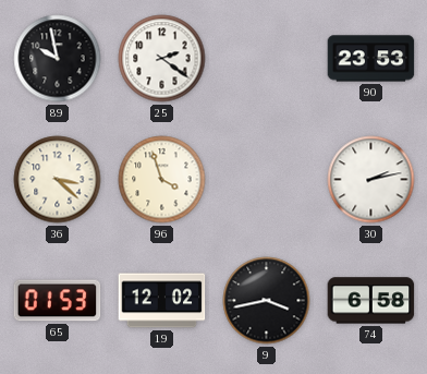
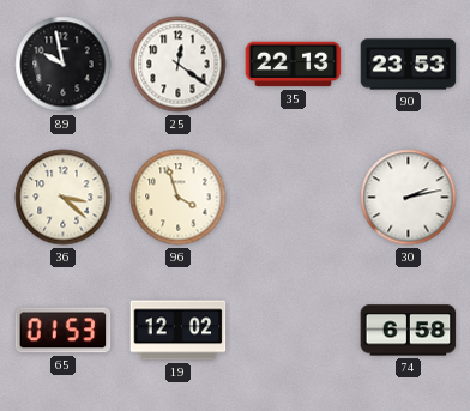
25: 2:21 -> 12:21 (179, 65)
35: none -> 22:13 (294, 65)
9: 3:43 -> none (267, 301)
